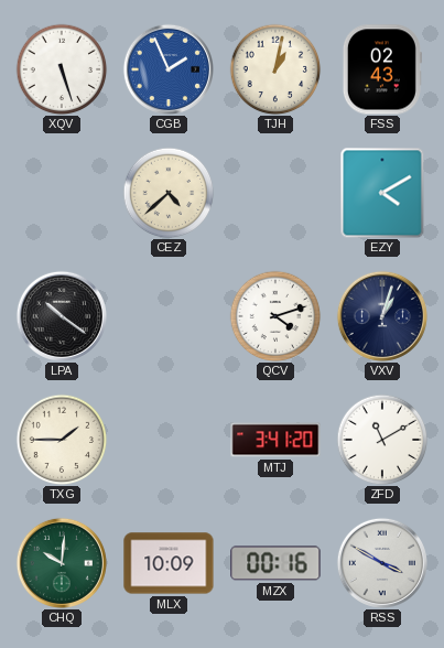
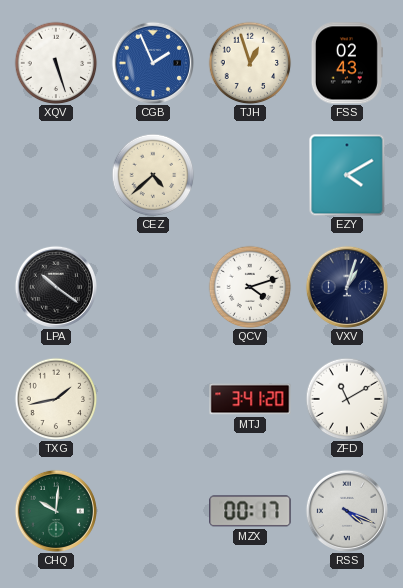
TJH: 1:02 -> 12:57 (250, 63)
TXG: 1:45 -> 1:43 (56, 399)
MLX: 10:09 -> none (169, 563)
MZX: 00:16 -> 00:17 (250, 511)
RSS: 3:50 -> 4:19 (347, 511)
